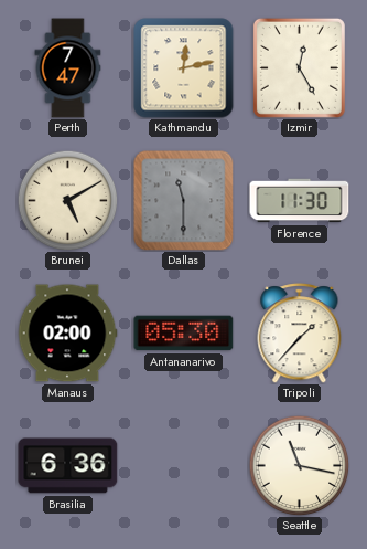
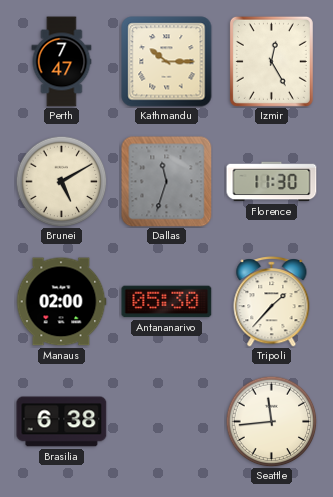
Kathmandu: 12:13 -> 10:15 (167, 62)
Dallas: 11:30 -> 11:33 (167, 182)
Brasilia: 6:36 -> 6:38 (62, 422)
Seattle: 11:17 -> 11:44 (271, 421)
